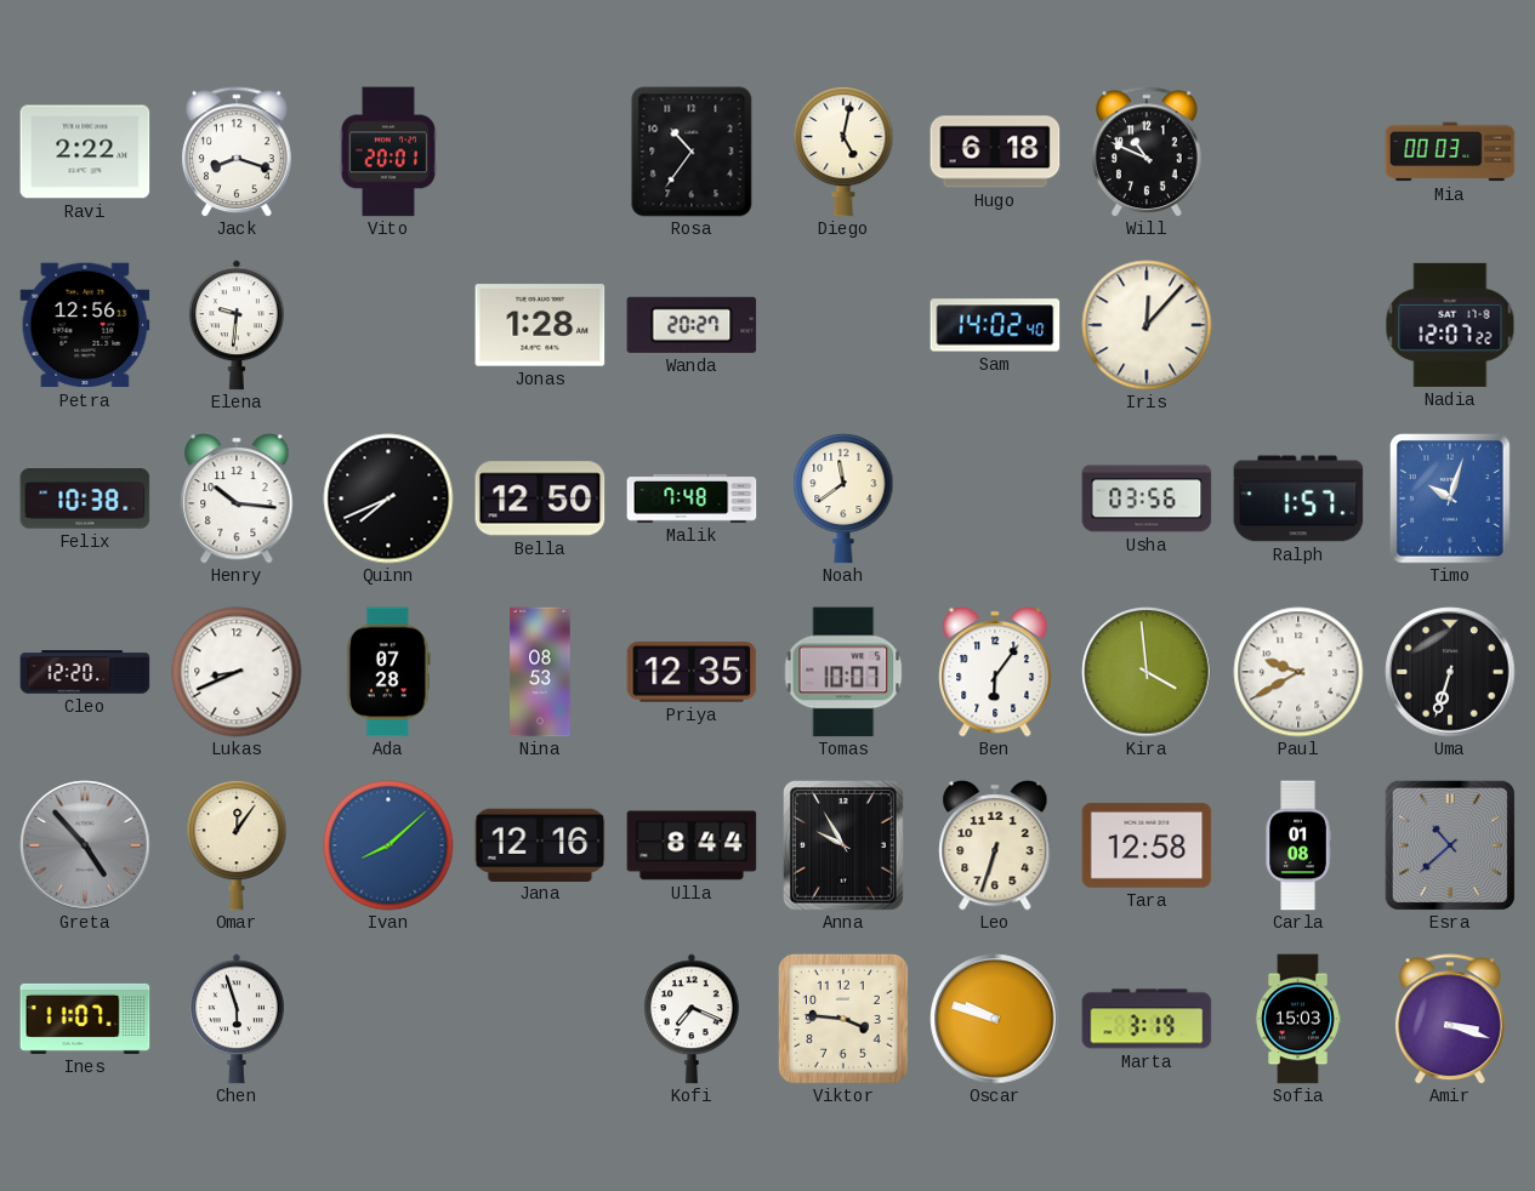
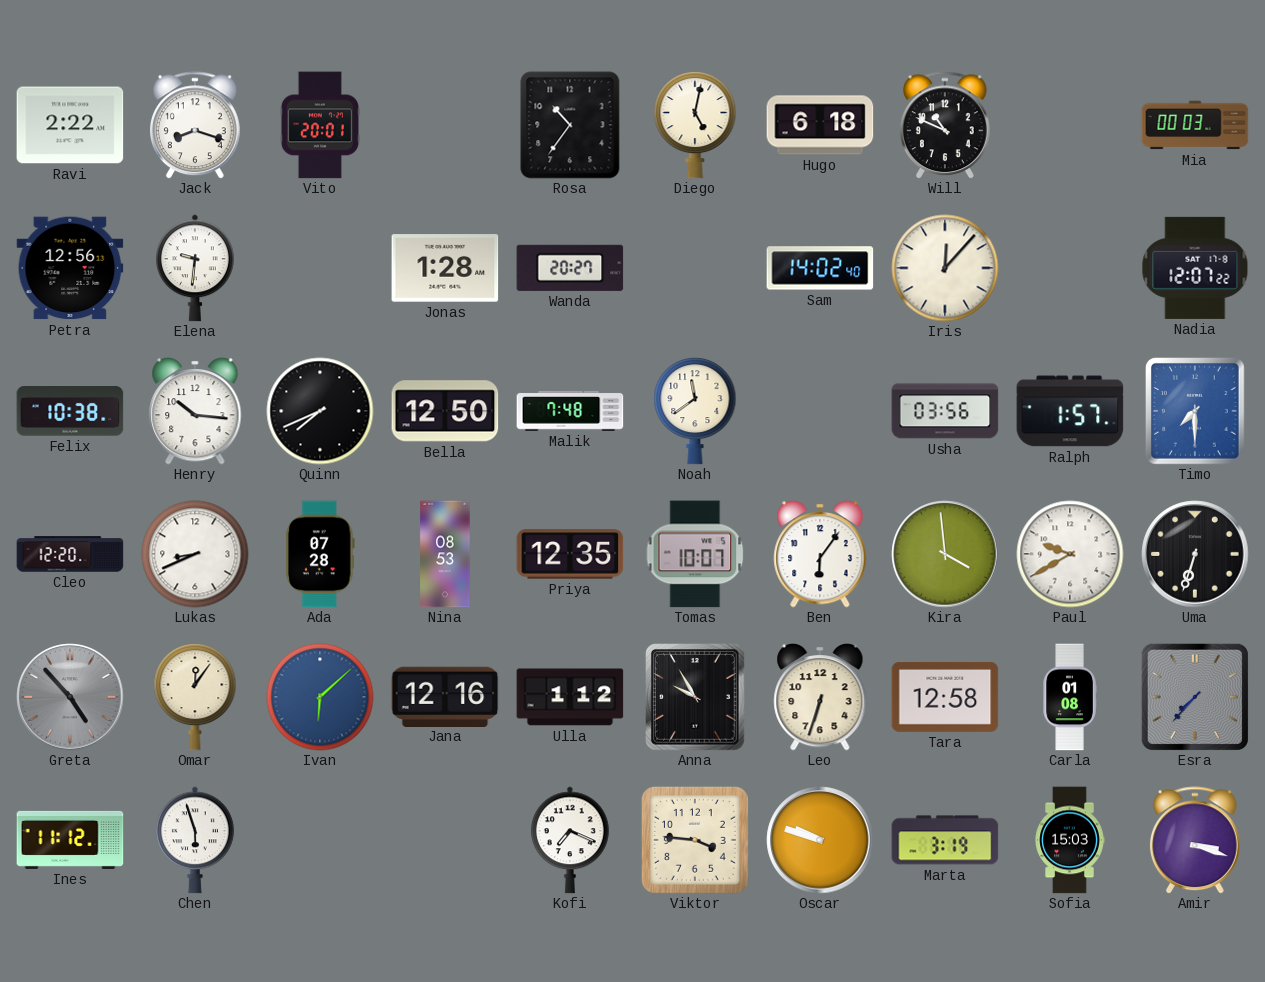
Timo: 10:03 -> 7:30 (1196, 412)
Ivan: 8:08 -> 6:08 (320, 697)
Ulla: 8:44 -> 1:12 (570, 697)
Esra: 10:38 -> 7:37 (1195, 697)
Ines: 11:07 -> 11:12 (70, 840)
